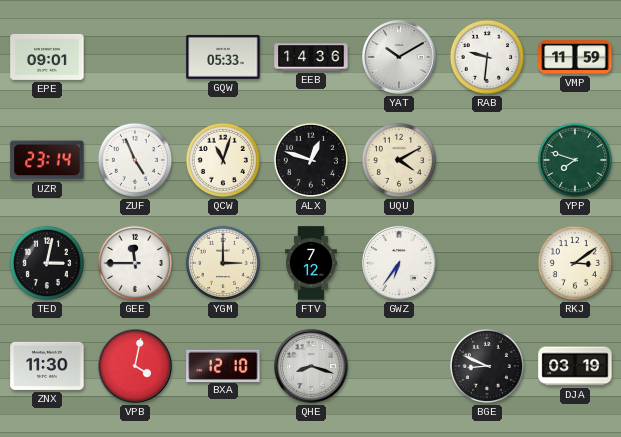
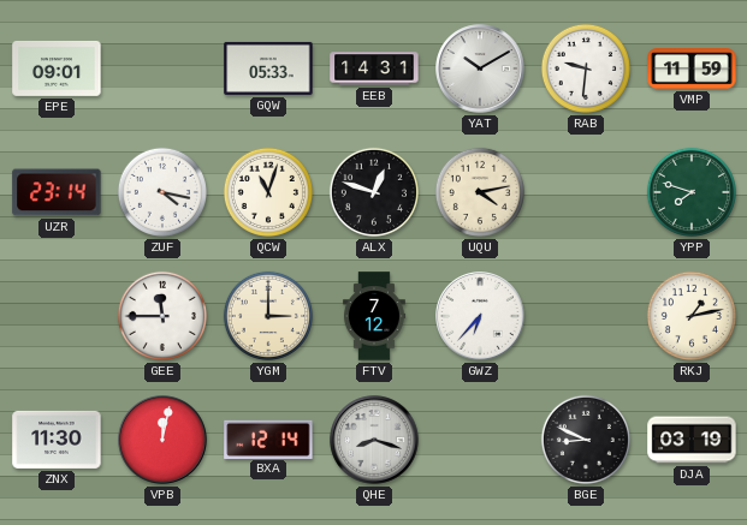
EEB: 14:36 -> 14:31 (374, 68)
ZUF: 4:56 -> 4:17 (162, 192)
UQU: 4:10 -> 4:13 (480, 192)
TED: 3:02 -> none (47, 263)
GWZ: 6:36 -> 6:37 (480, 316)
RKJ: 3:09 -> 1:13 (692, 316)
VPB: 4:02 -> 12:02 (162, 440)
BXA: 12:10 -> 12:14 (268, 439)
